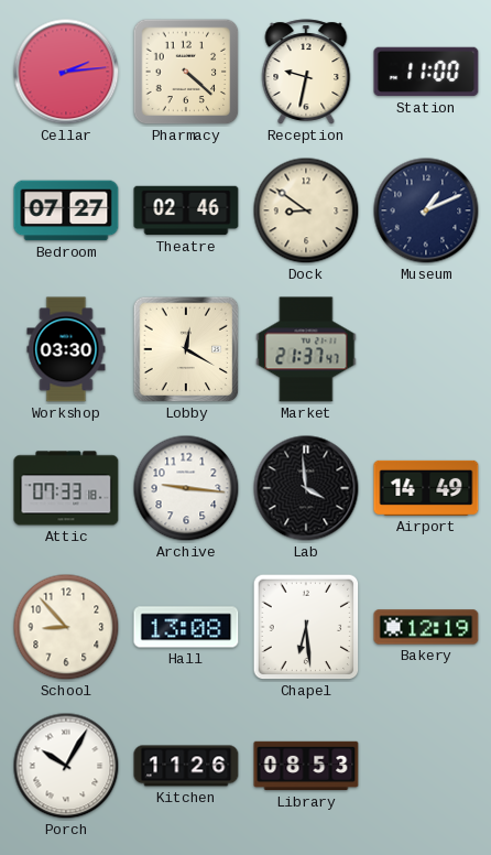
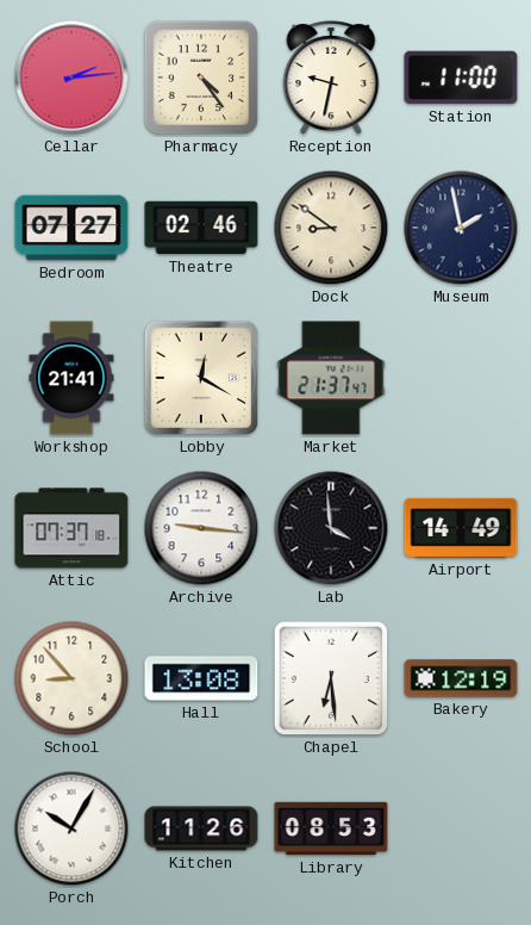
Pharmacy: 4:22 -> 4:24 (201, 77)
Museum: 1:11 -> 1:58 (461, 228)
Workshop: 03:30 -> 21:41 (71, 378)
Attic: 07:33 -> 07:37 (71, 528)
